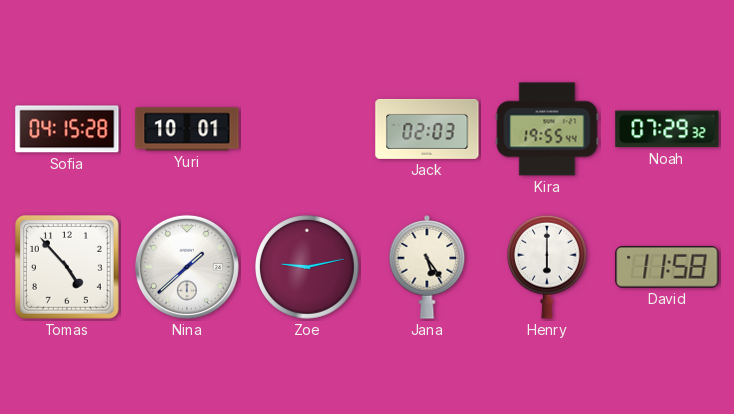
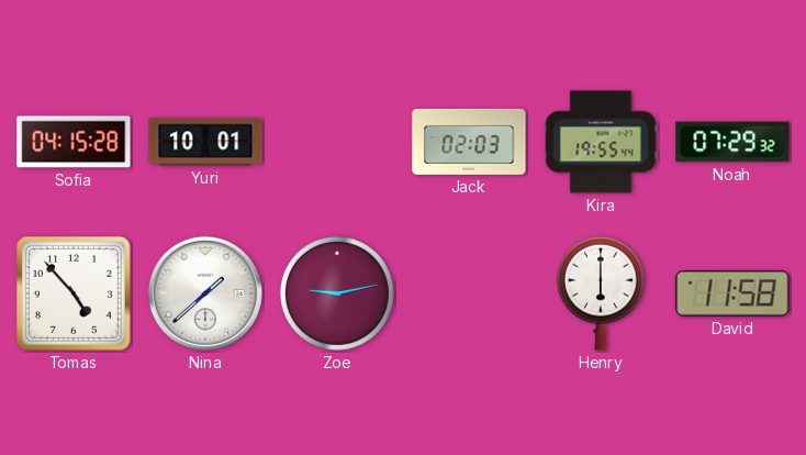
Jana: 5:24 -> none (427, 267)
